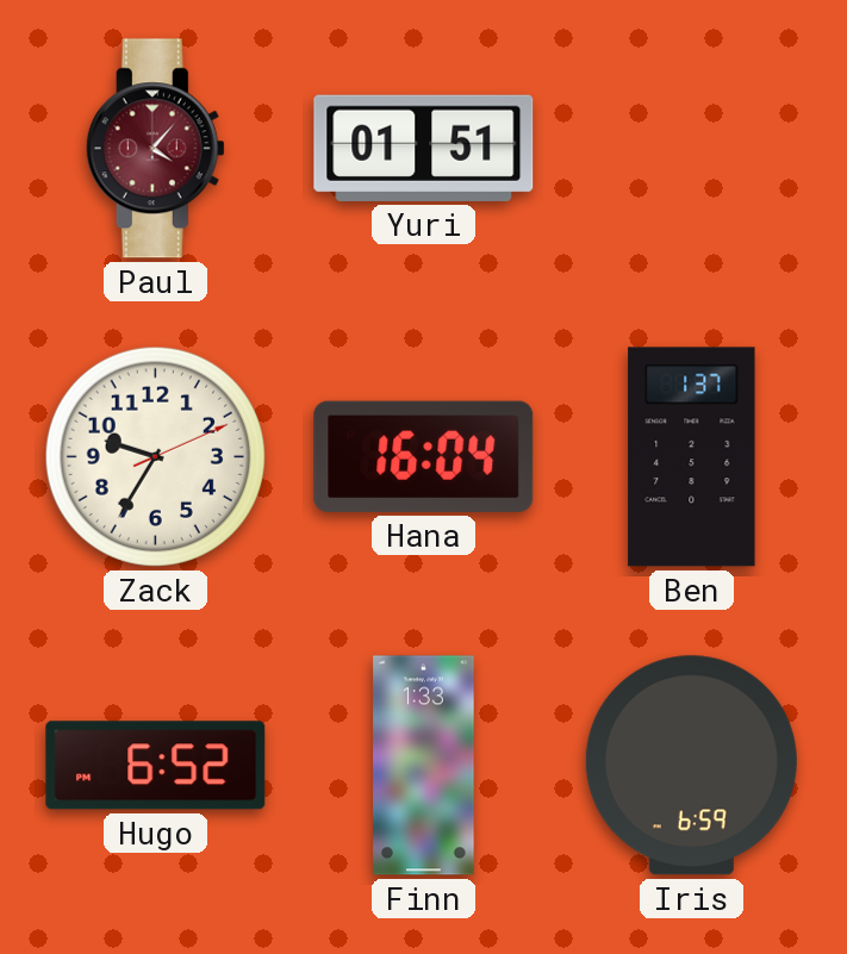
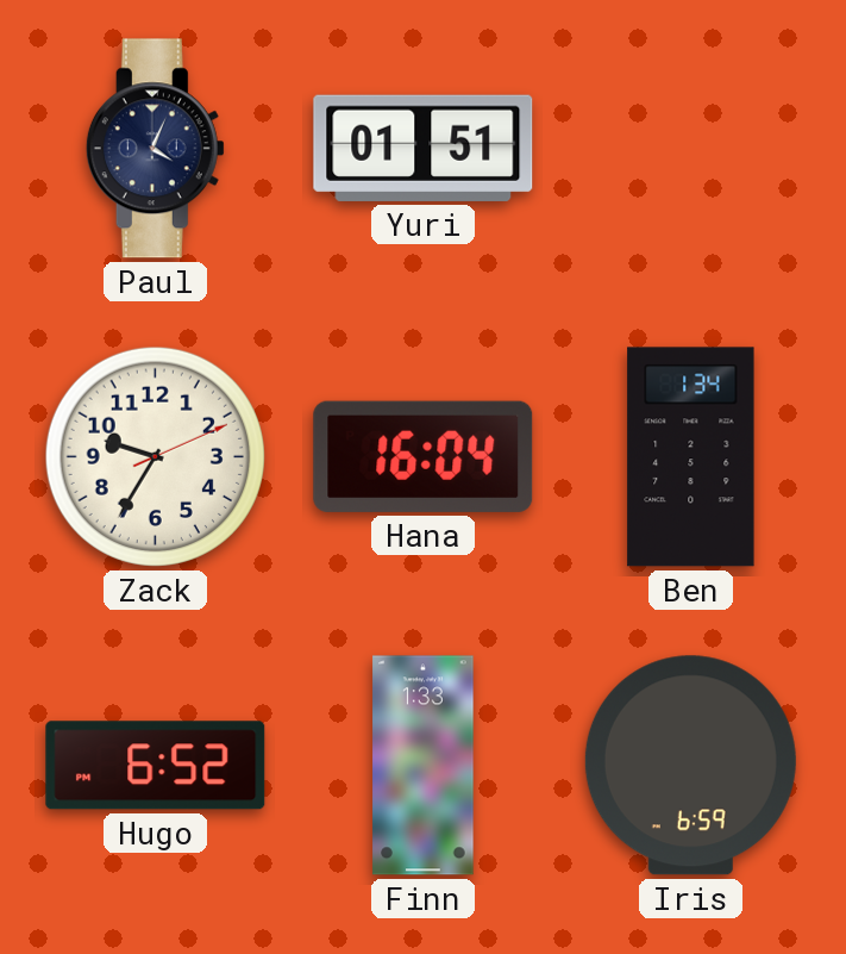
Paul: 4:07 -> 4:04 (155, 149)
Paul dial: burgundy -> navy (155, 149)
Ben: 1:37 -> 1:34 (691, 457)
